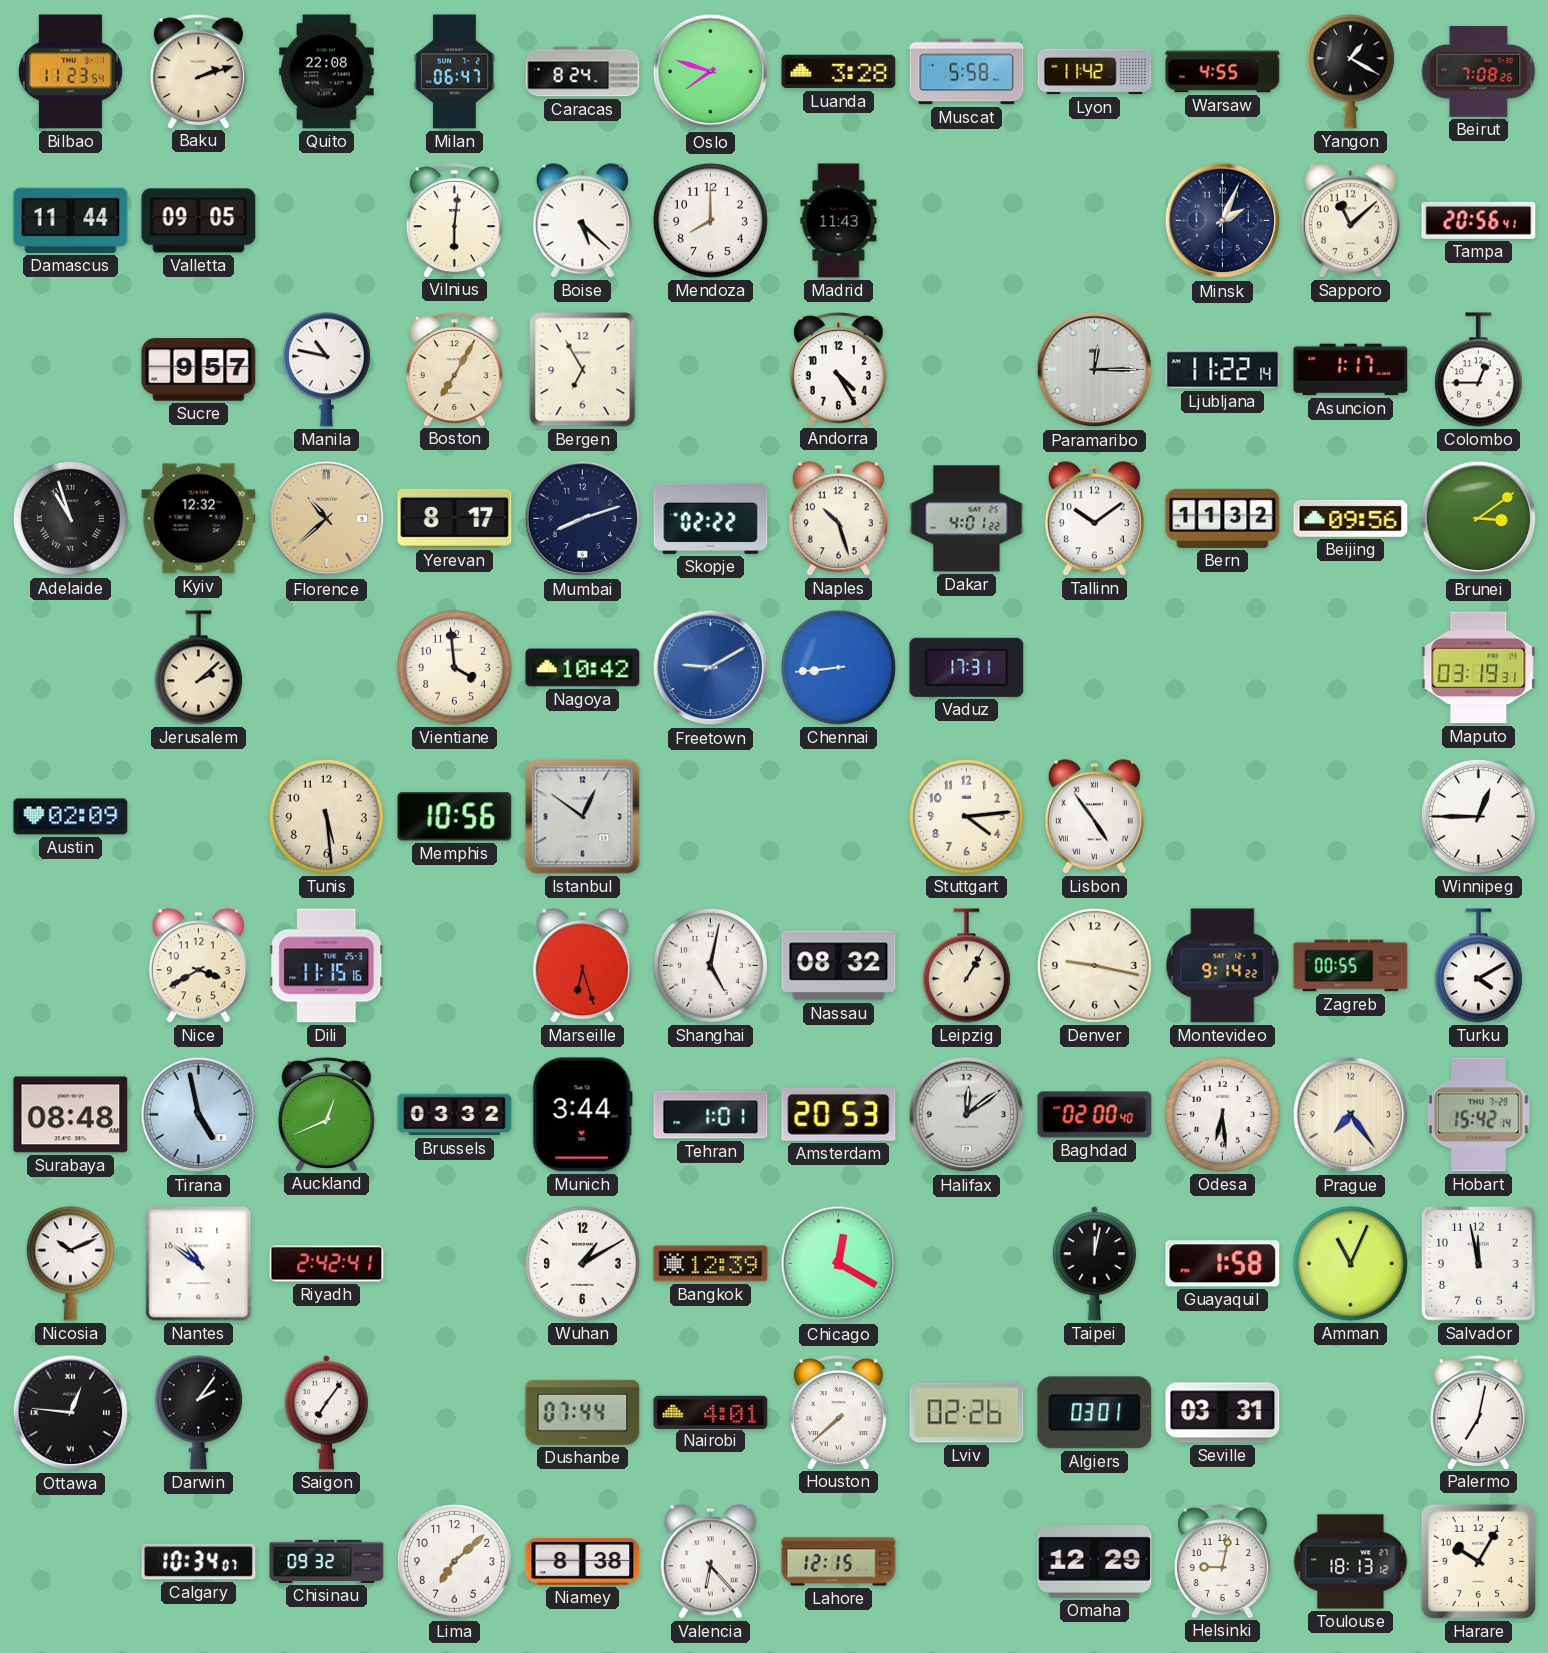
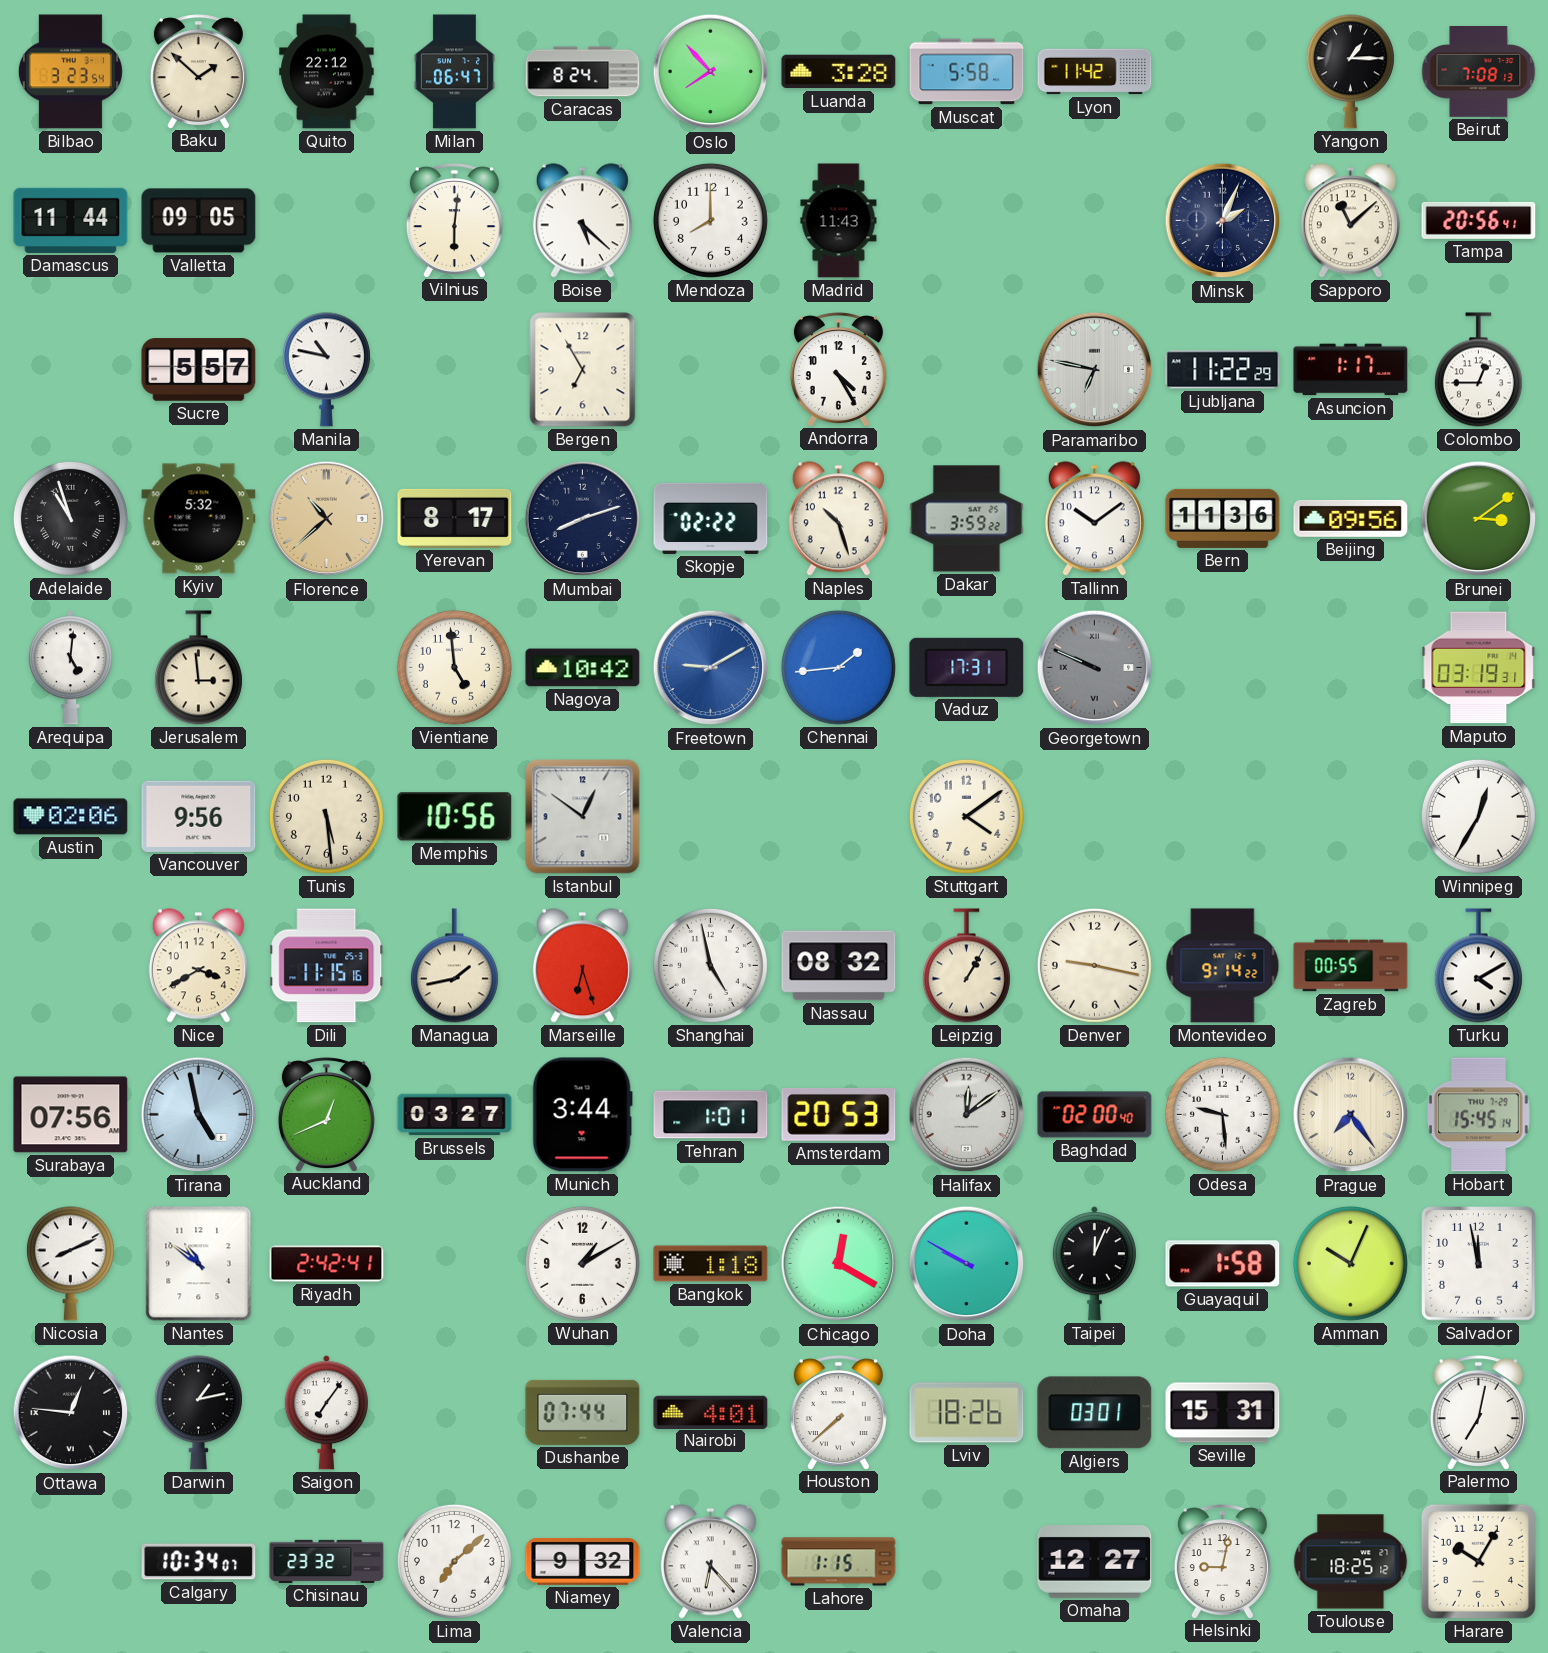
Bilbao: 11:23 -> 3:23 (70, 72)
Baku: 2:12 -> 1:52 (198, 71)
Quito: 22:08 -> 22:12 (327, 72)
Oslo: 7:48 -> 7:53 (711, 72)
Warsaw: 4:55 -> none (1223, 72)
Yangon: 1:20 -> 1:15 (1350, 72)
Beirut: 7:08:26 -> 7:08:13 (1479, 72)
Sucre: 9:57 -> 5:57 (199, 370)
Boston: 7:05 -> none (454, 369)
Paramaribo: 12:15 -> 6:47 (1095, 370)
Ljubljana: 11:22:14 -> 11:22:29 (1223, 370)
Kyiv: 12:32 -> 5:32 (199, 519)
Dakar: 4:01 -> 3:59 (967, 519)
Bern: 11:32 -> 11:36 (1223, 518)
Arequipa: none -> 5:01 (70, 668)
Jerusalem: 2:08 -> 2:59 (198, 668)
Vientiane: 3:59 -> 4:59 (454, 667)
Chennai: 8:44 -> 1:44 (838, 667)
Georgetown: none -> 9:49 (1095, 668)
Austin: 02:09 -> 02:06 (71, 817)
Vancouver: none -> 9:56 (199, 816)
Stuttgart: 4:14 -> 4:09 (966, 816)
Lisbon: 4:54 -> none (1094, 817)
Winnipeg: 12:45 -> 12:35 (1478, 816)
Managua: none -> 1:43 (454, 966)
Shanghai: 5:02 -> 4:58 (710, 965)
Surabaya: 08:48 -> 07:56 (71, 1115)
Brussels: 03:32 -> 03:27 (455, 1115)
Odesa: 6:29 -> 9:29 (1222, 1114)
Hobart: 15:42 -> 15:45 (1478, 1115)
Nicosia: 10:11 -> 8:11 (70, 1264)
Bangkok: 12:39 -> 1:18 (711, 1264)
Doha: none -> 9:50 (967, 1264)
Taipei: 12:02 -> 12:04 (1094, 1264)
Amman: 11:04 -> 10:04 (1350, 1263)
Darwin: 2:06 -> 1:13 (198, 1413)
Lviv: 02:26 -> 18:26 (967, 1413)
Seville: 03:31 -> 15:31 (1223, 1413)
Chisinau: 09:32 -> 23:32 (327, 1561)
Niamey: 8:38 -> 9:32 (583, 1561)
Lahore: 12:15 -> 1:15 (839, 1562)
Omaha: 12:29 -> 12:27 (1095, 1562)
Toulouse: 18:13 -> 18:25 (1351, 1562)
